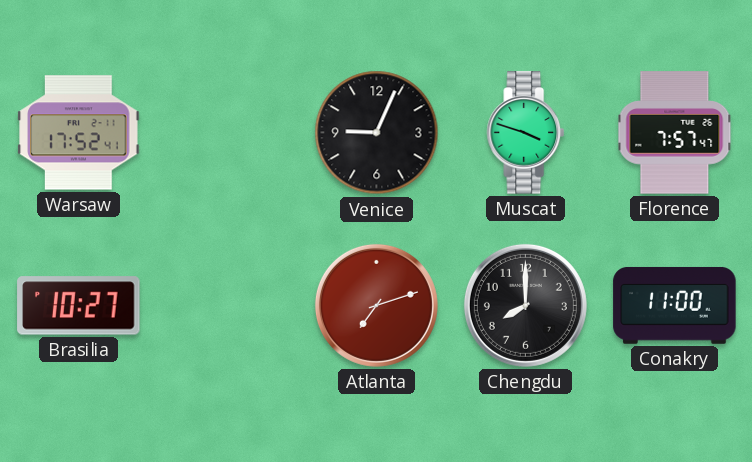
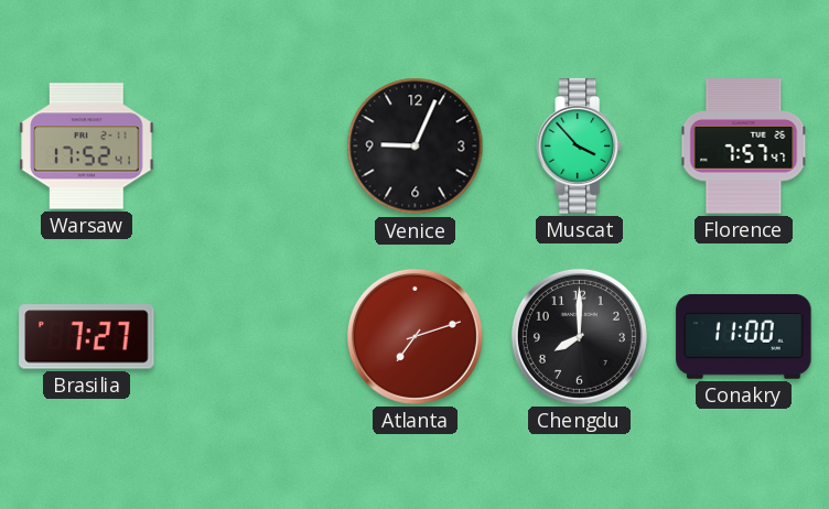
Muscat: 3:48 -> 3:53 (580, 147)
Brasilia: 10:27 -> 7:27 (87, 337)
